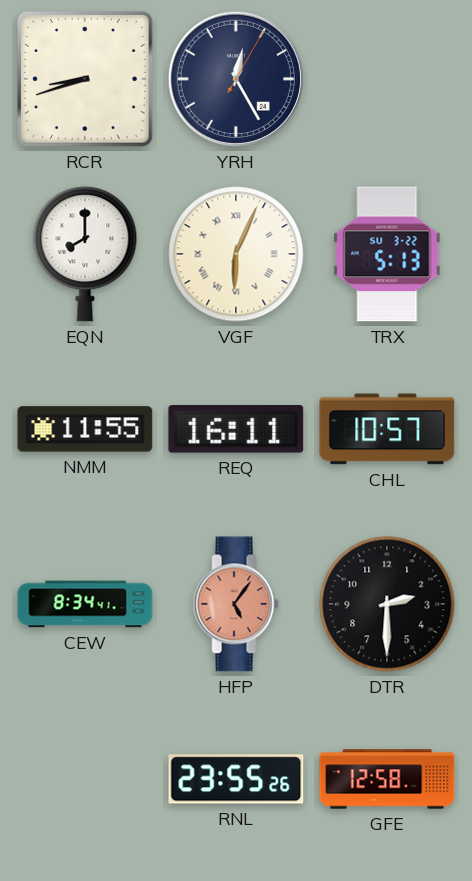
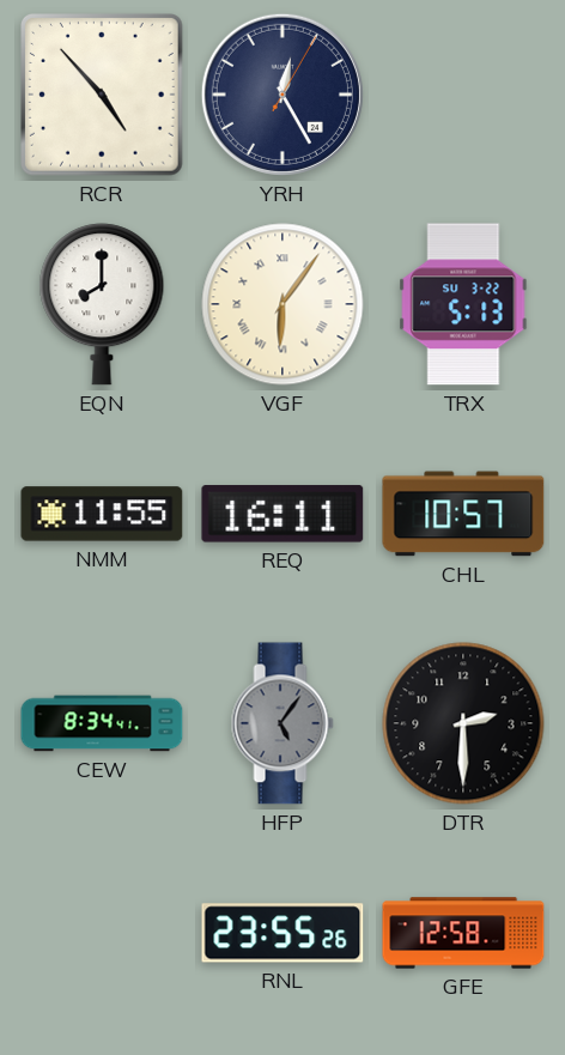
RCR: 8:42 -> 4:53 (103, 96)
VGF: 6:04 -> 6:06 (282, 304)
HFP dial: salmon -> grey (282, 723)
